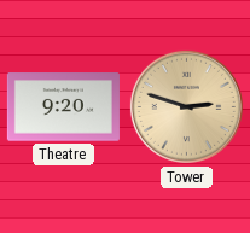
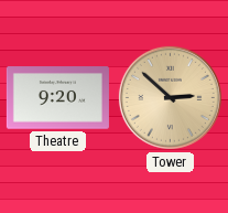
Tower: 2:48 -> 2:52 (170, 97)
